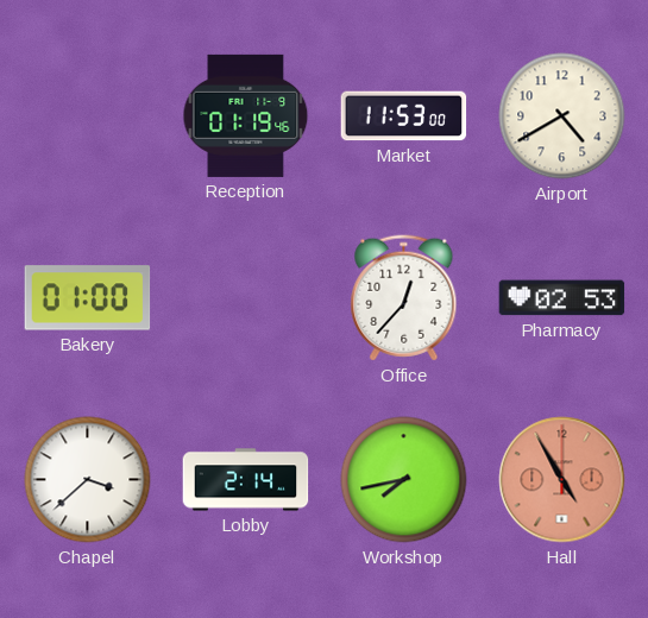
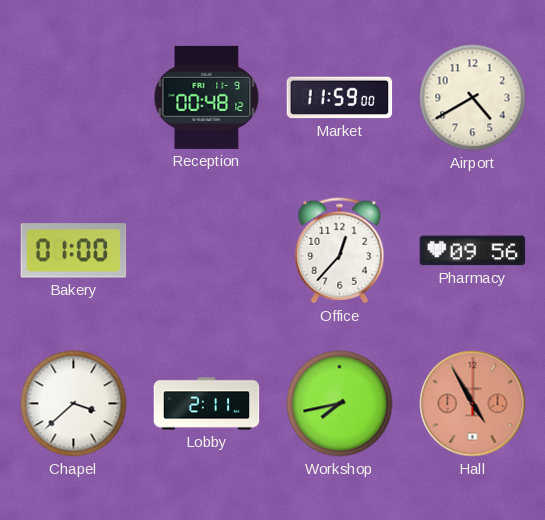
Reception: 01:19 -> 00:48 (207, 97)
Market: 11:53 -> 11:59 (340, 98)
Pharmacy: 02:53 -> 09:56 (473, 251)
Lobby: 2:14 -> 2:11 (207, 404)
